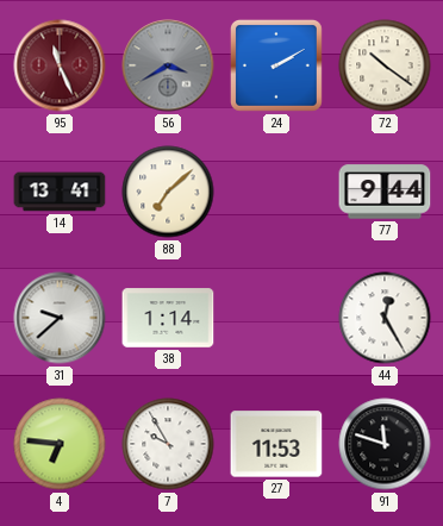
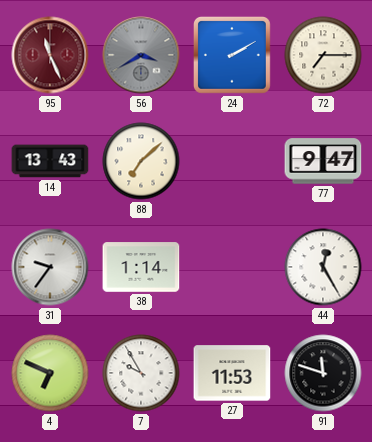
72: 10:21 -> 7:15 (323, 55)
14: 13:41 -> 13:43 (50, 161)
77: 9:44 -> 9:47 (323, 161)
31: 9:38 -> 9:36 (50, 267)
4: 6:46 -> 6:49 (50, 373)
